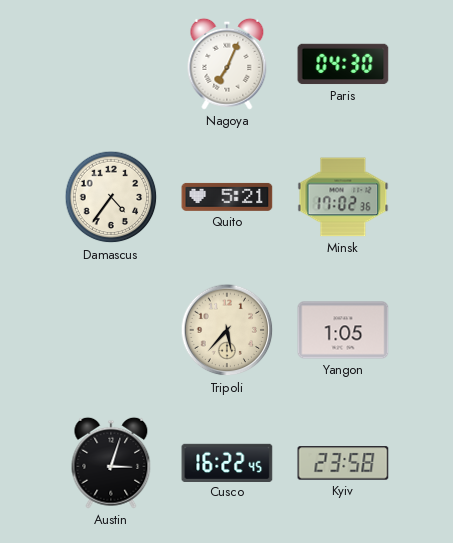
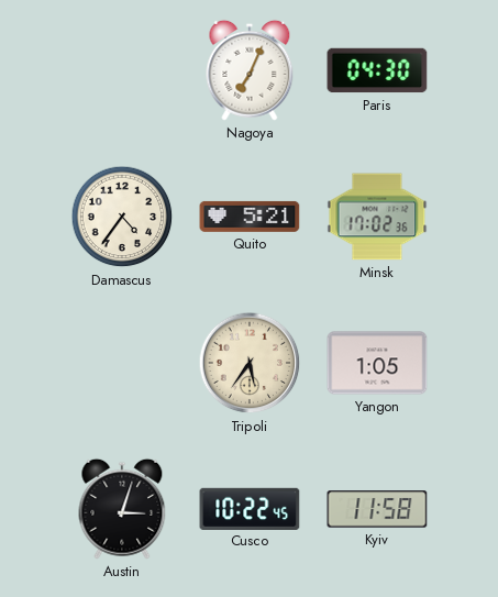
Tripoli: 5:37 -> 5:36 (250, 363)
Cusco: 16:22 -> 10:22 (250, 508)
Kyiv: 23:58 -> 11:58 (377, 509)
